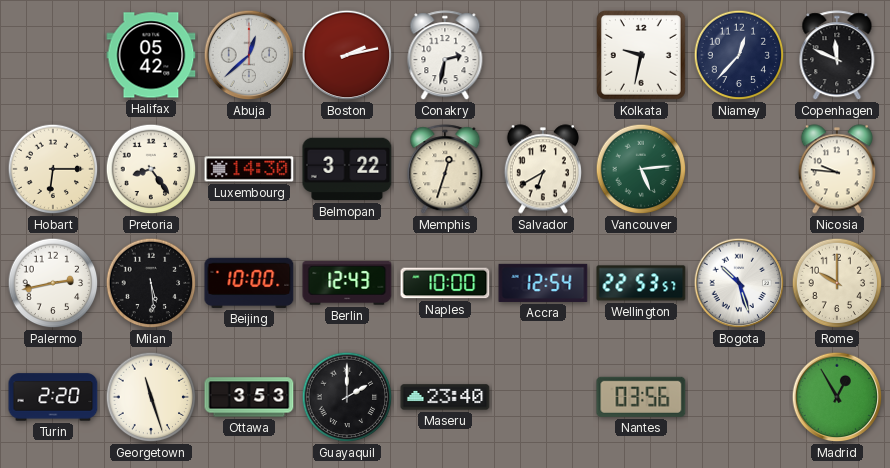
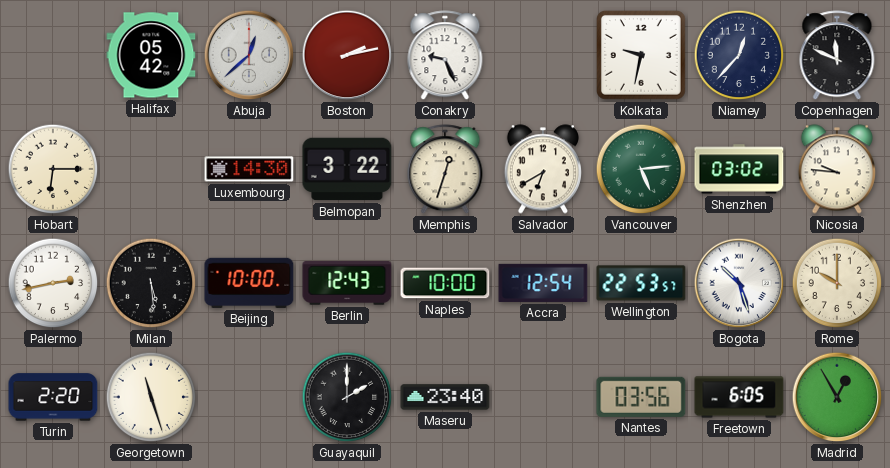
Conakry: 2:32 -> 9:26 (445, 56)
Pretoria: 8:24 -> none (151, 169)
Shenzhen: none -> 03:02 (739, 169)
Ottawa: 3:53 -> none (249, 397)
Freetown: none -> 6:05 (739, 397)
